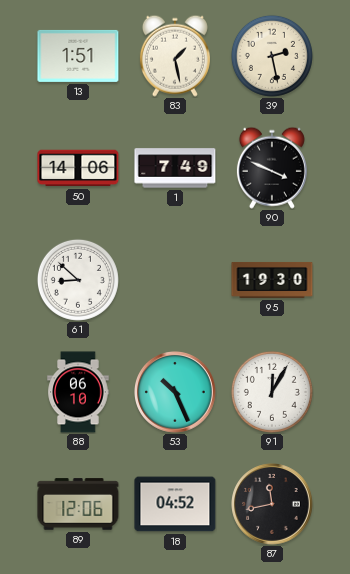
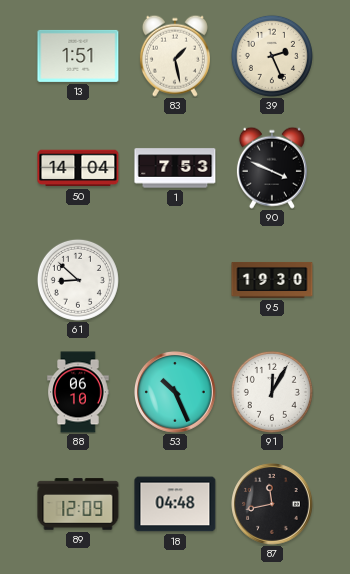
39: 2:28 -> 2:26 (272, 56)
50: 14:06 -> 14:04 (78, 168)
1: 7:49 -> 7:53 (175, 168)
89: 12:06 -> 12:09 (78, 504)
18: 04:52 -> 04:48 (175, 504)
